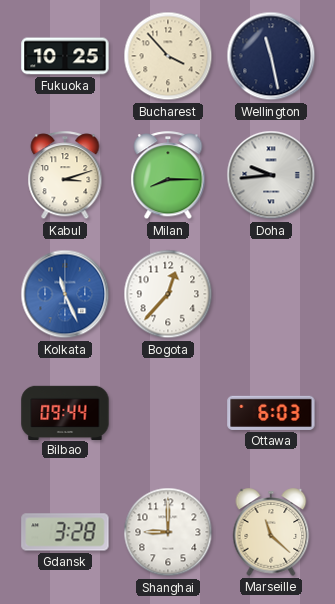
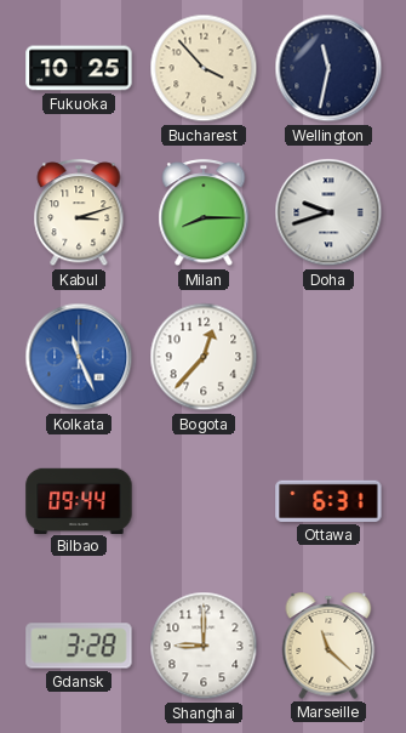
Wellington: 11:28 -> 11:32 (328, 68)
Doha: 9:44 -> 9:42 (328, 212)
Ottawa: 6:03 -> 6:31 (328, 501)
